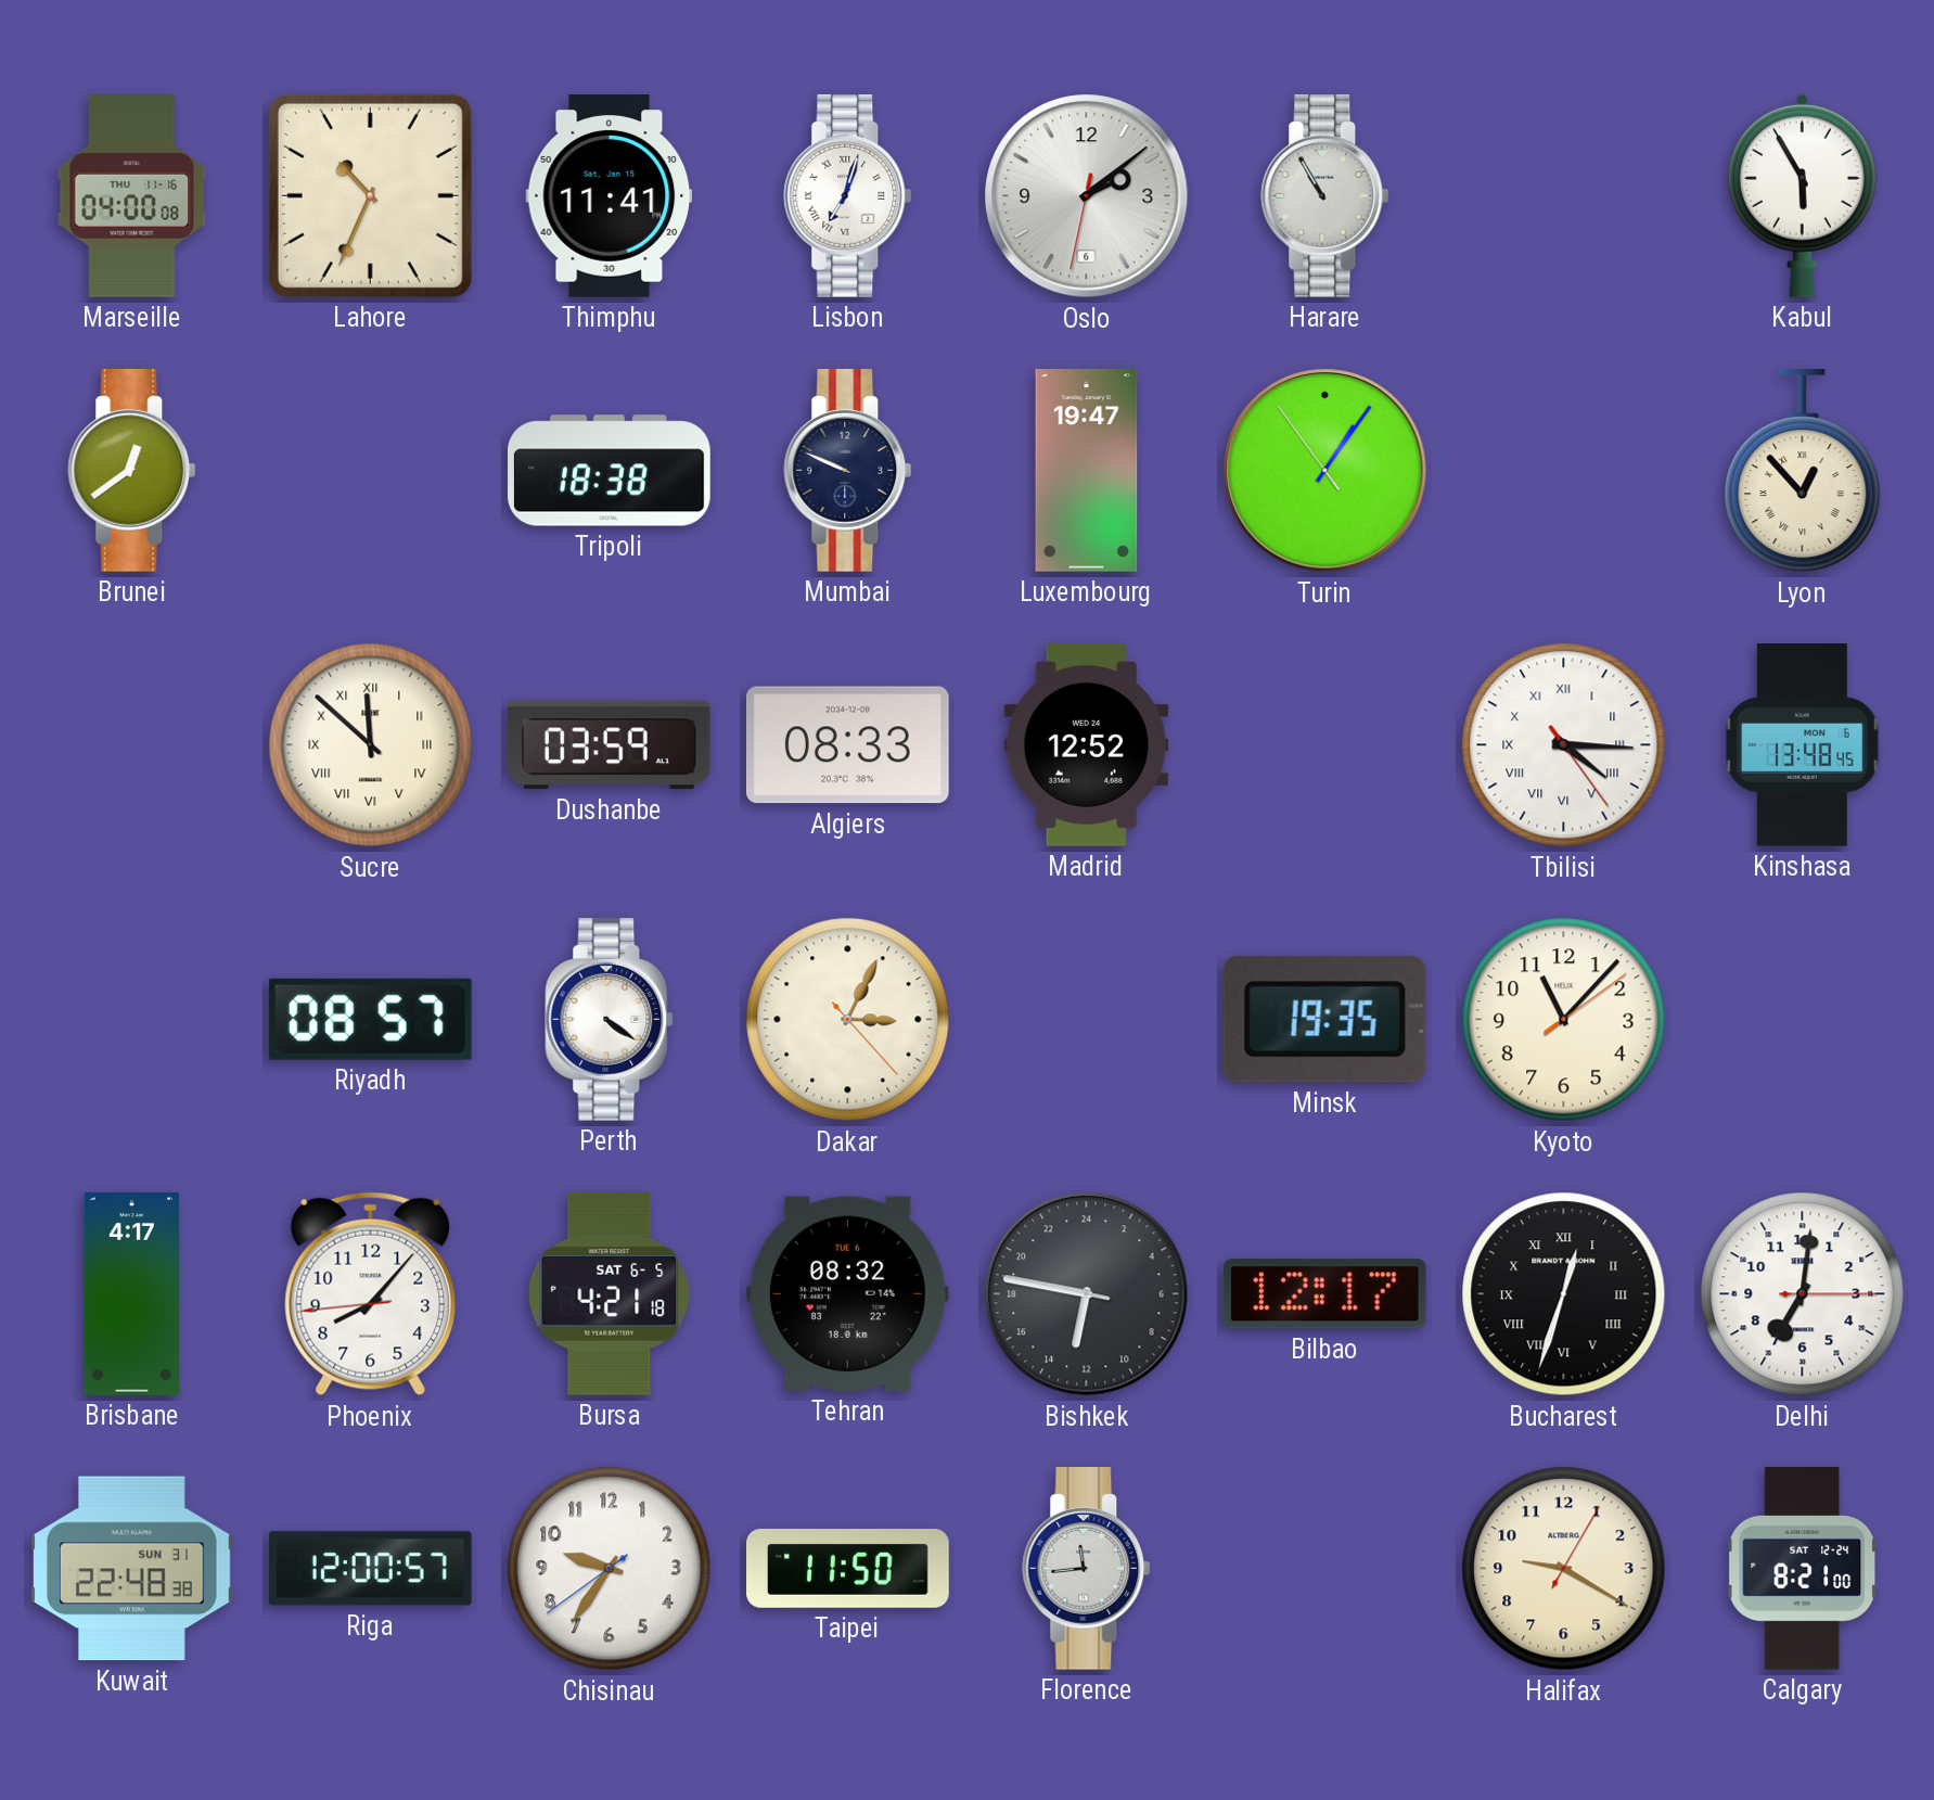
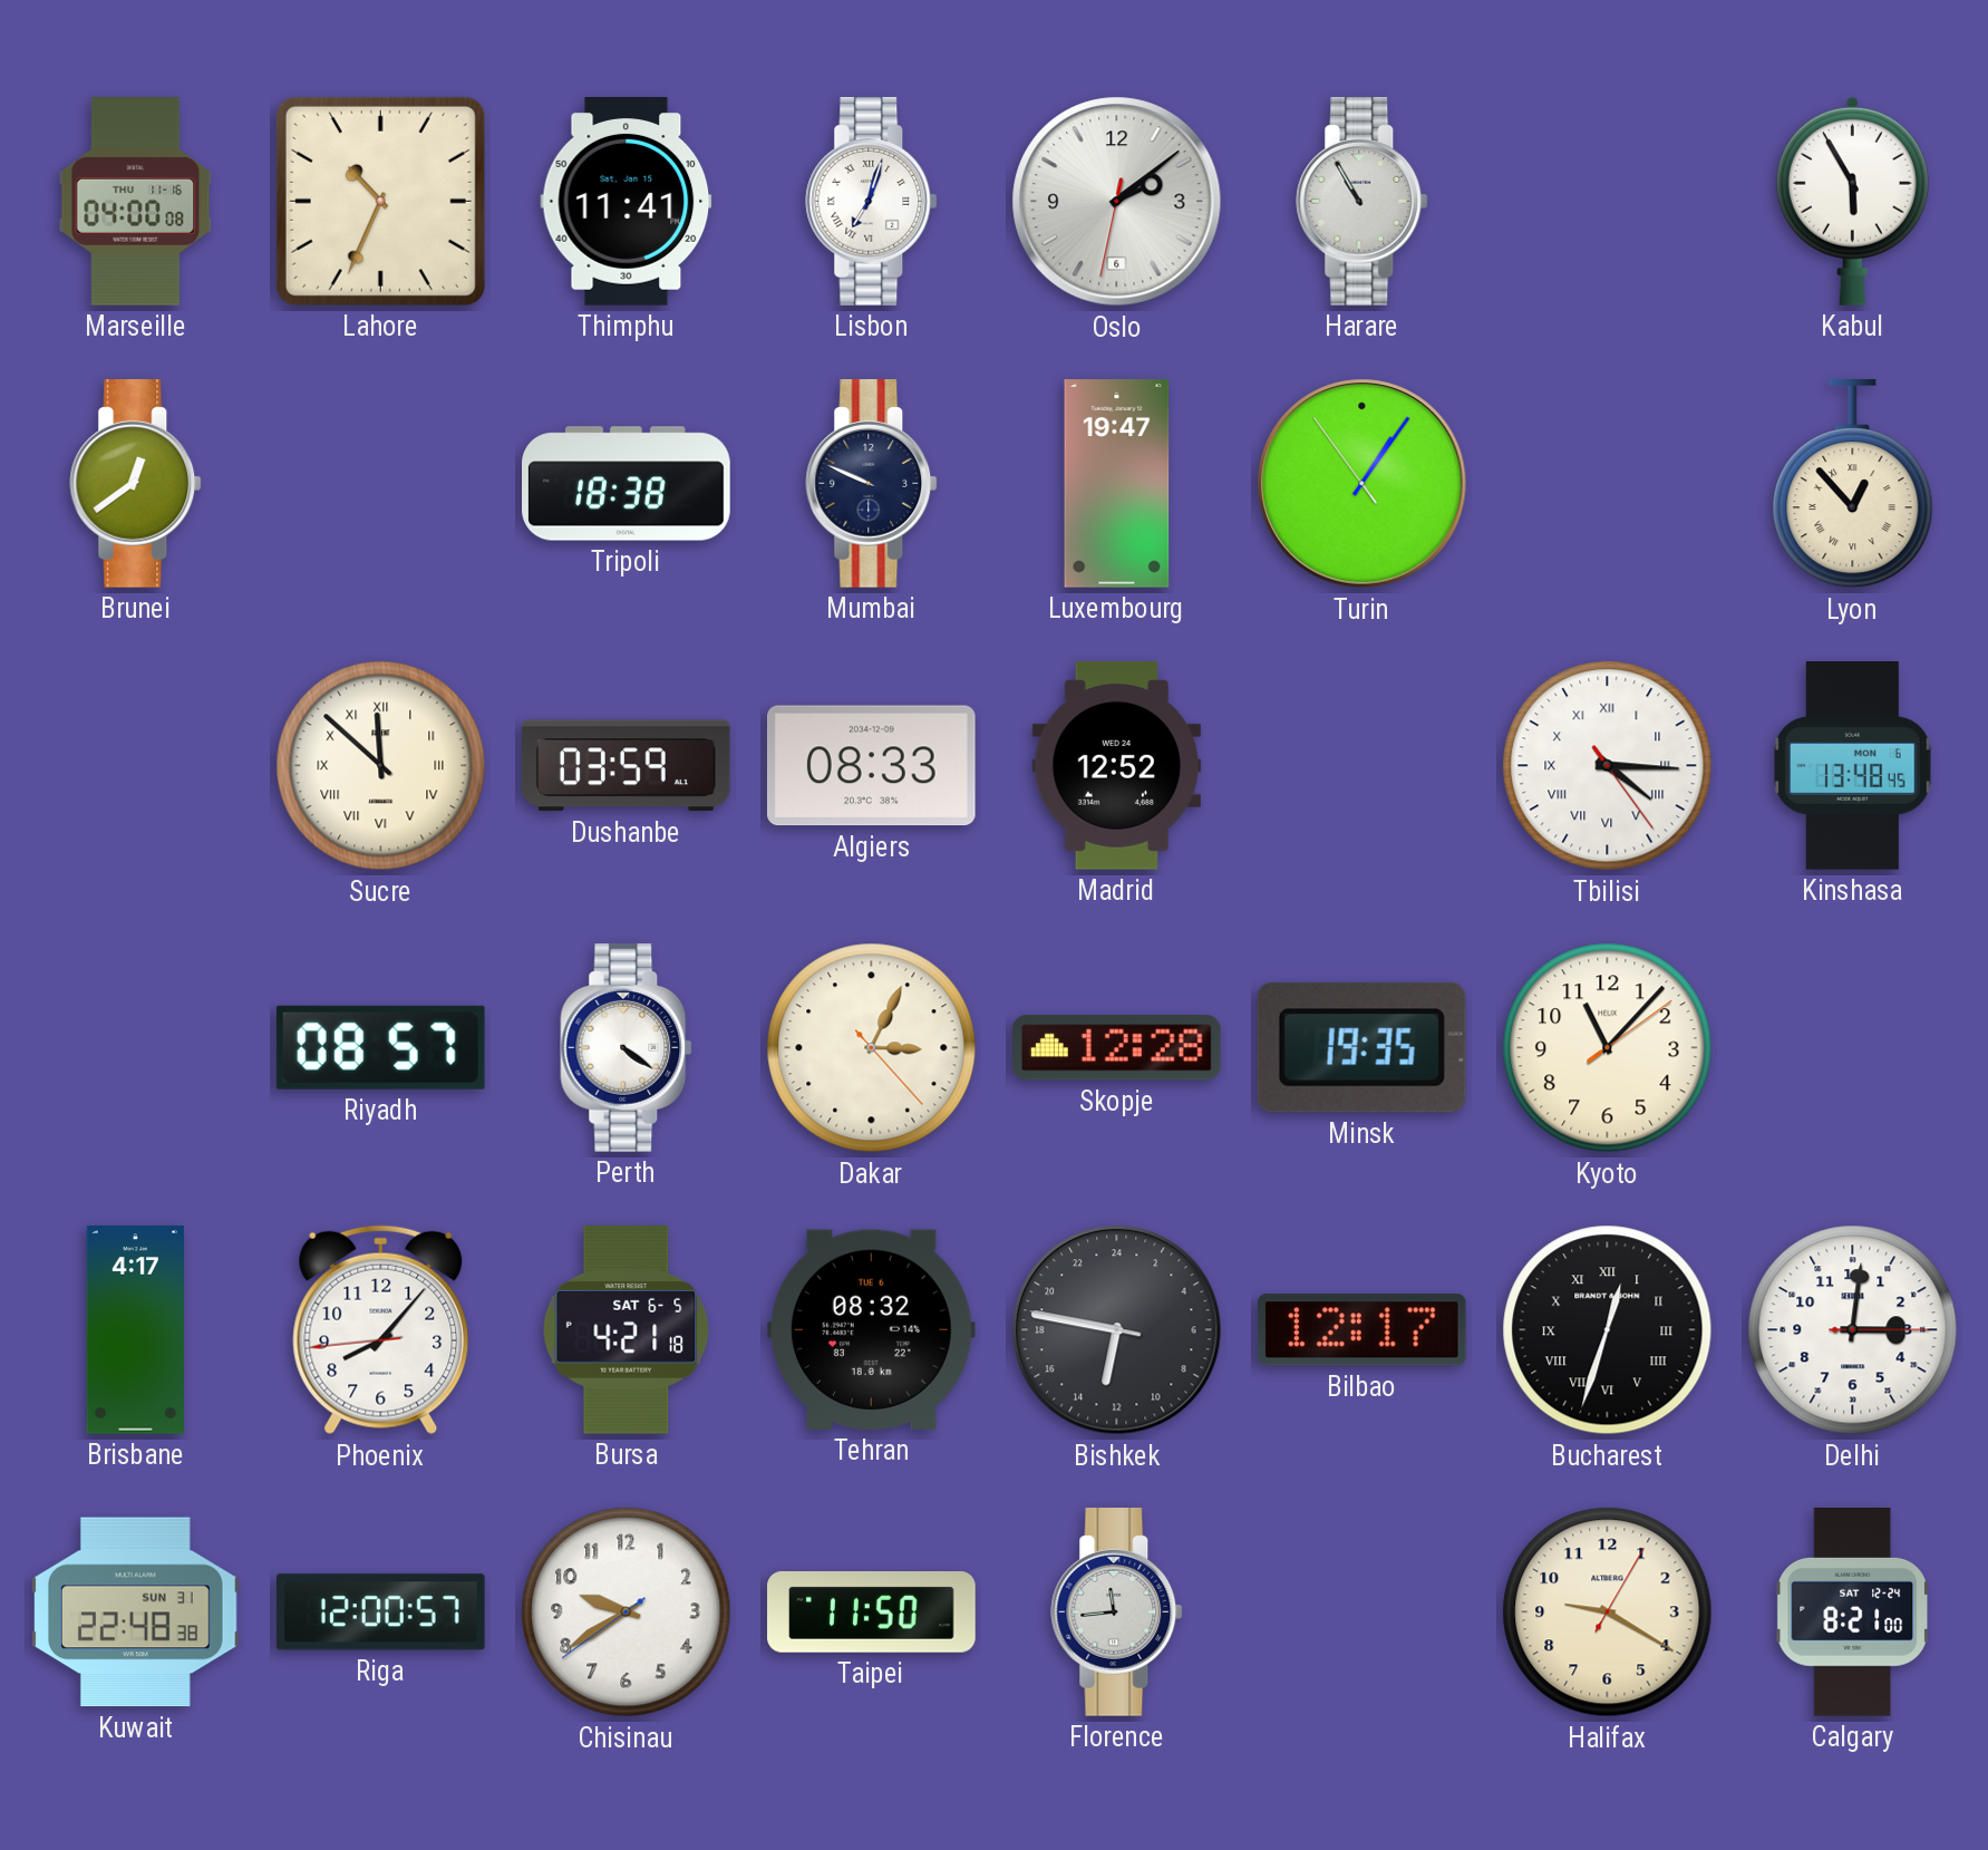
Skopje: none -> 12:28 (1116, 1048)
Delhi: 7:01 -> 3:01 (1853, 1330)
Chisinau: 9:35 -> 9:39 (627, 1612)
